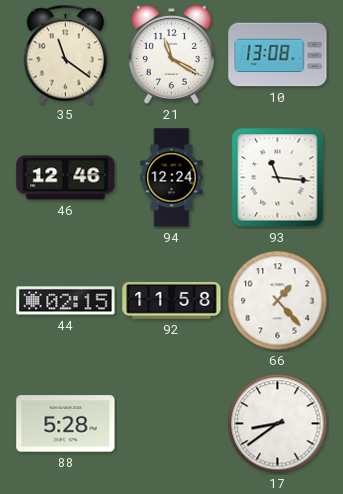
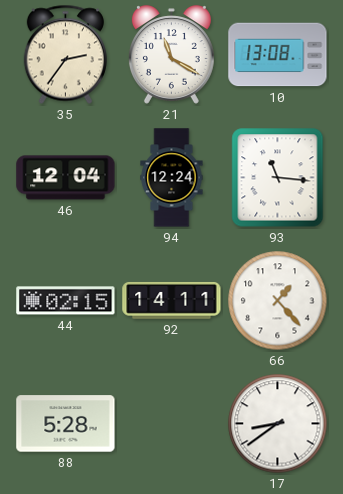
35: 11:21 -> 2:36 (65, 55)
46: 12:46 -> 12:04 (66, 178)
92: 11:58 -> 14:11 (172, 300)
